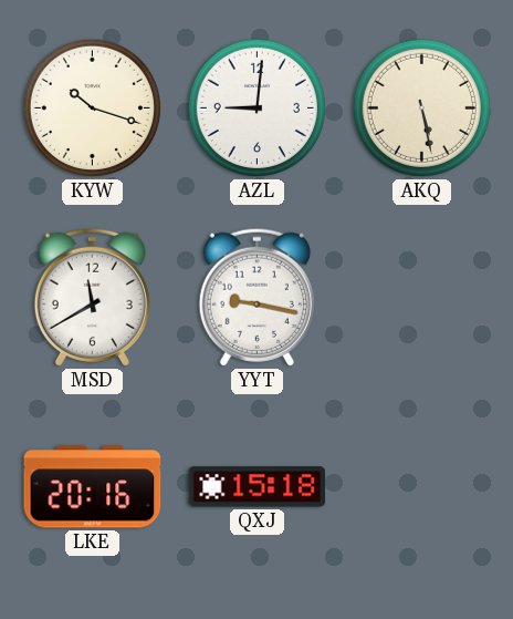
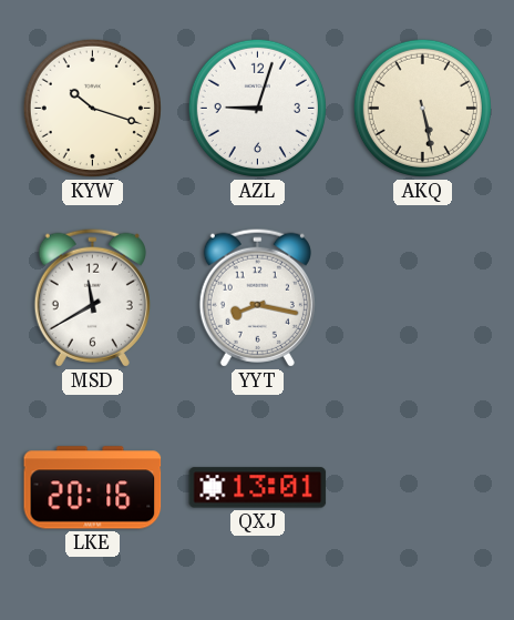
AZL: 9:01 -> 9:03 (257, 108)
YYT: 9:17 -> 8:17 (257, 297)
QXJ: 15:18 -> 13:01 (258, 488)
